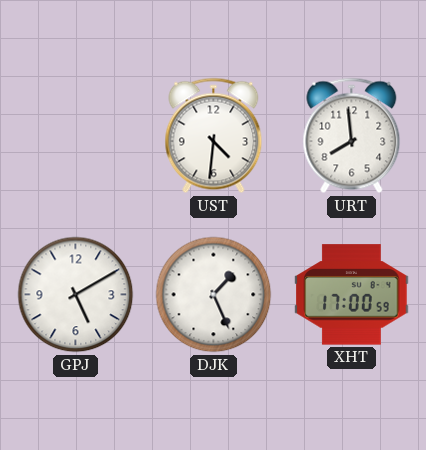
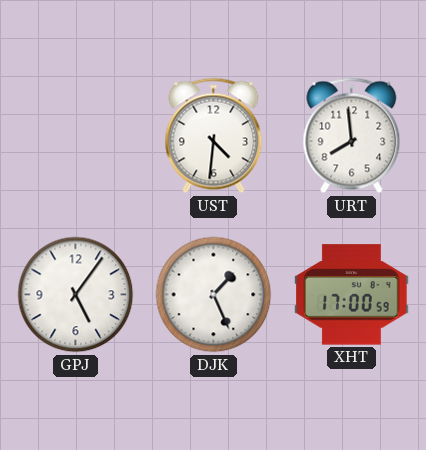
GPJ: 5:10 -> 5:06 (76, 295)
